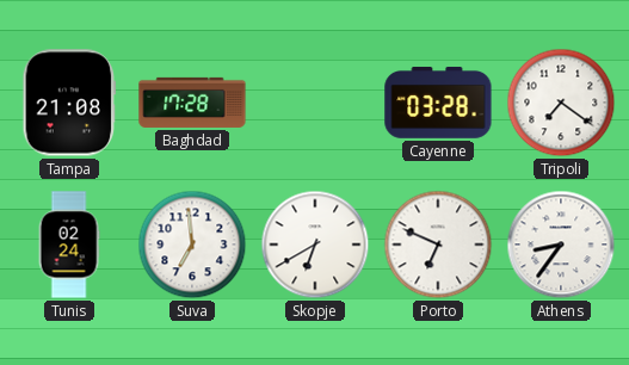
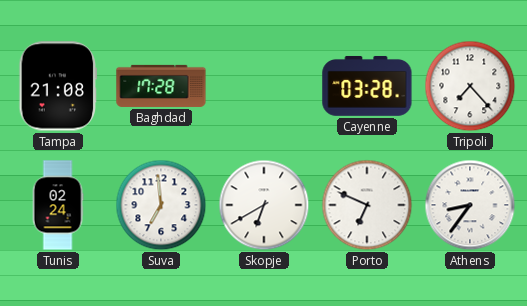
Tripoli: 7:21 -> 7:23 (470, 86)
